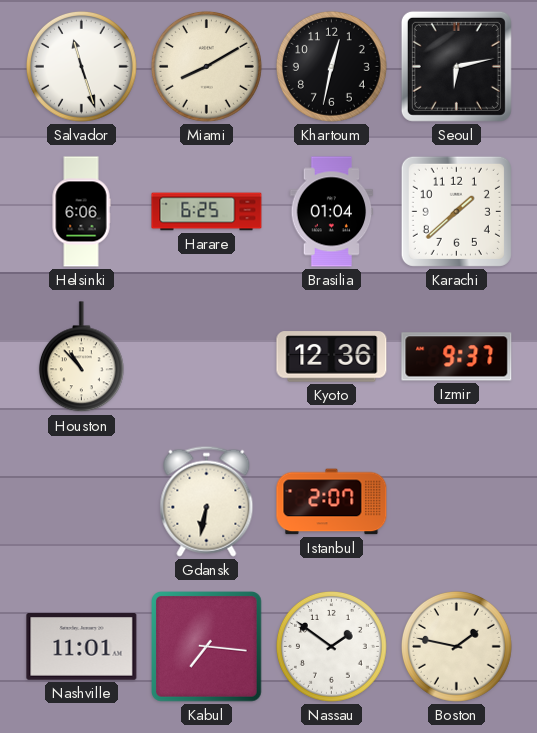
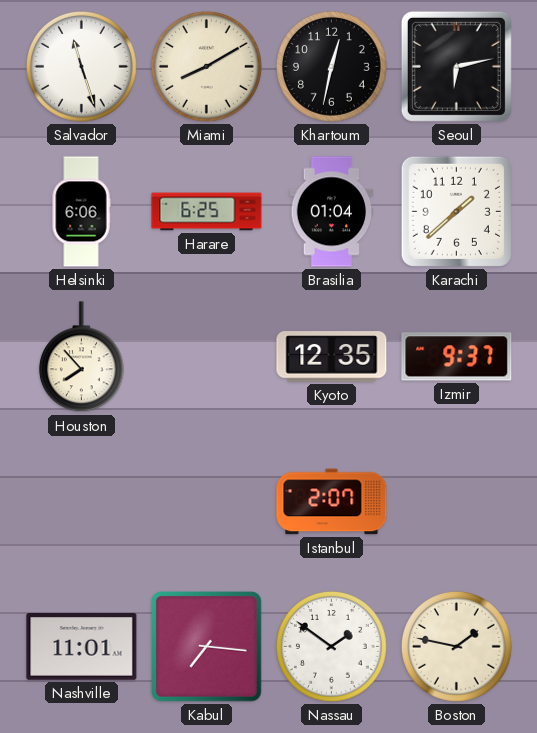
Houston: 10:53 -> 7:53 (81, 357)
Kyoto: 12:36 -> 12:35 (332, 357)
Gdansk: 6:32 -> none (207, 501)
